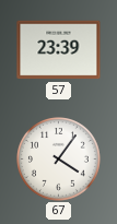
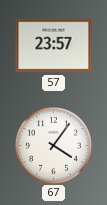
57: 23:39 -> 23:57 (54, 46)
